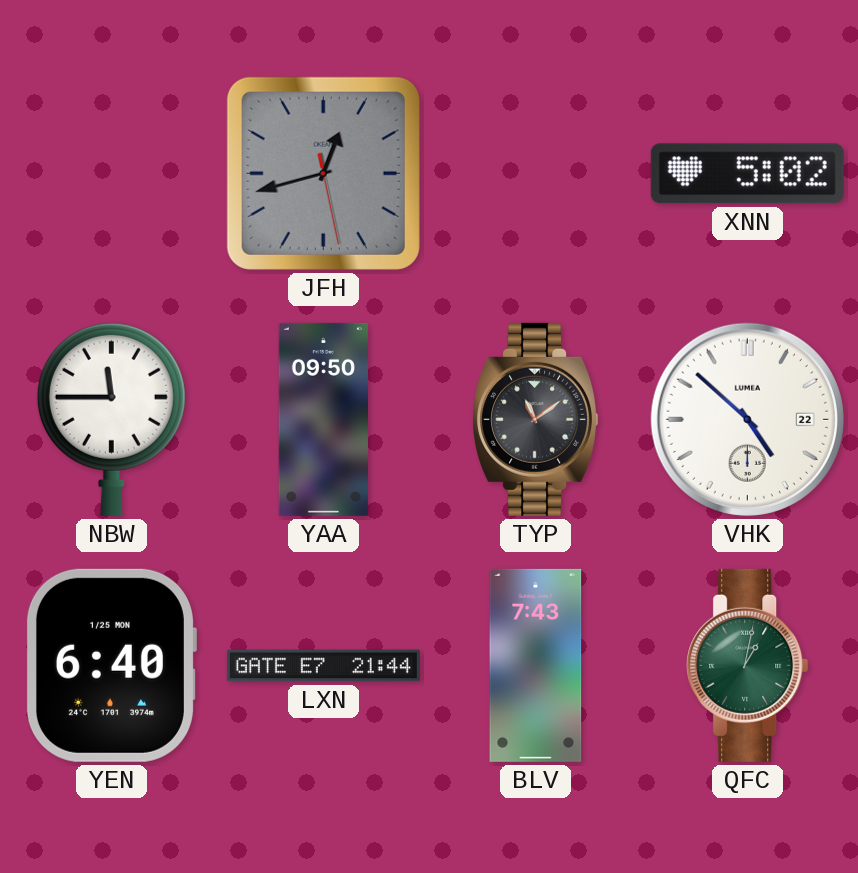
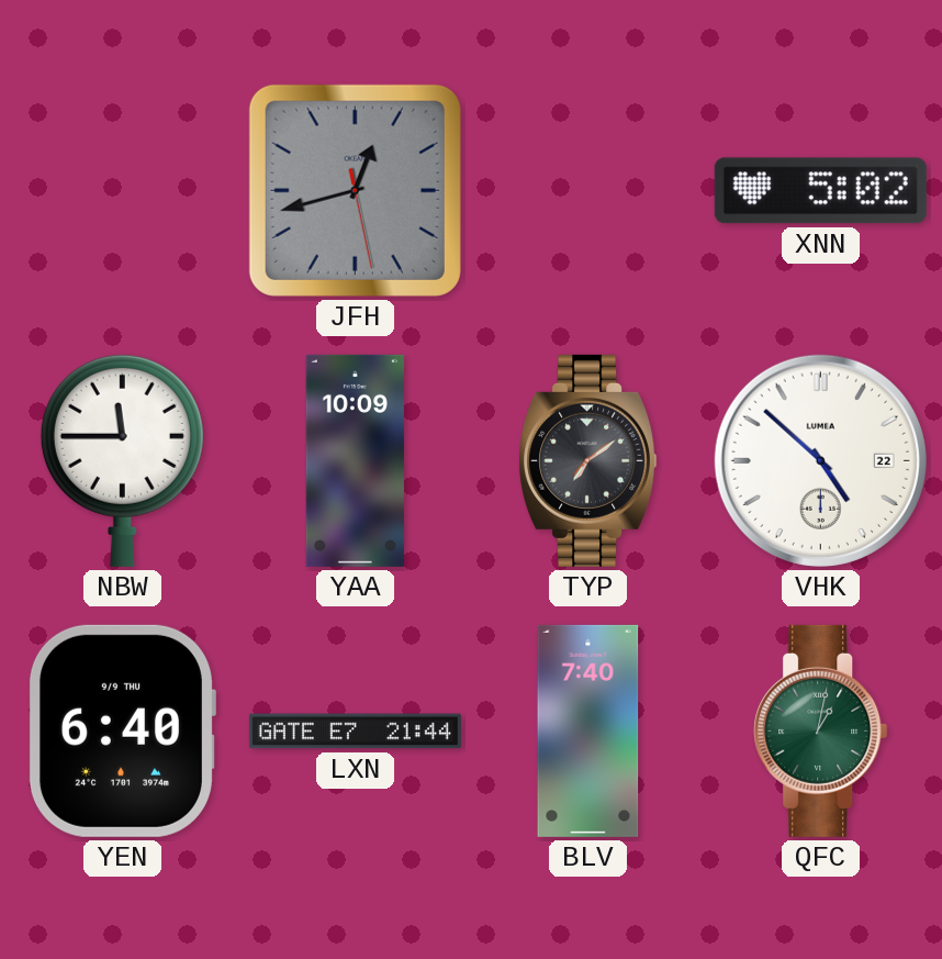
YAA: 09:50 -> 10:09 (355, 460)
TYP: 11:09 -> 7:09 (588, 460)
YEN date: 1/25 MON -> 9/9 THU (122, 731)
BLV: 7:43 -> 7:40 (588, 731)
